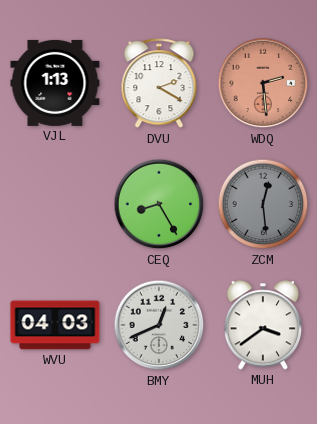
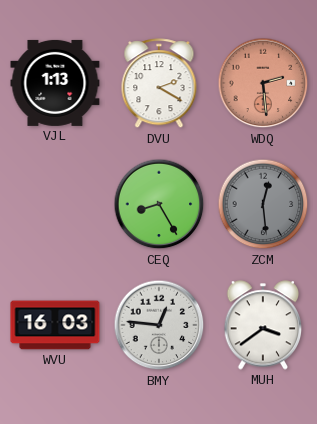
WVU: 04:03 -> 16:03 (55, 325)
BMY: 12:41 -> 12:46 (159, 325)
